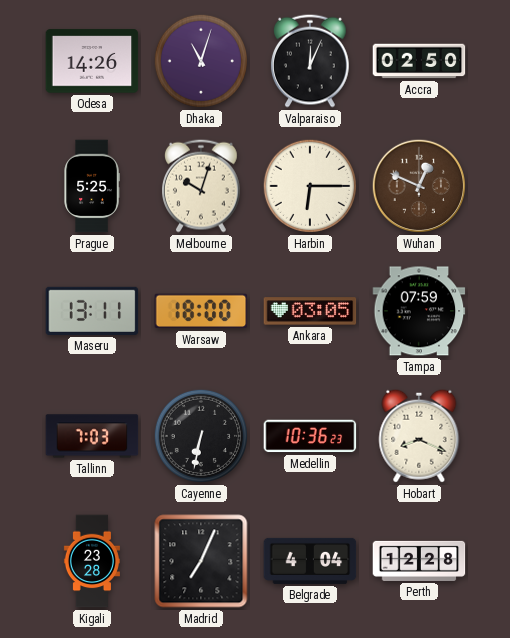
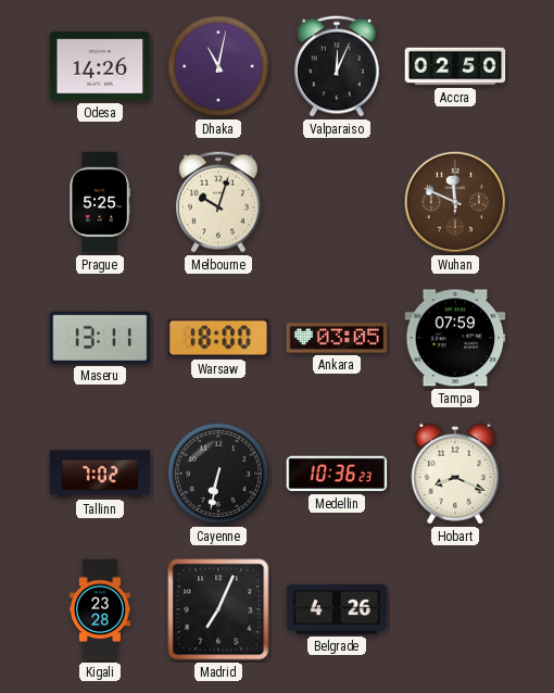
Dhaka: 11:03 -> 11:02 (218, 66)
Harbin: 6:15 -> none (310, 186)
Wuhan: 12:49 -> 11:49 (455, 202)
Tallinn: 7:03 -> 7:02 (100, 474)
Belgrade: 4:04 -> 4:26 (337, 609)
Perth: 12:28 -> none (419, 561)
